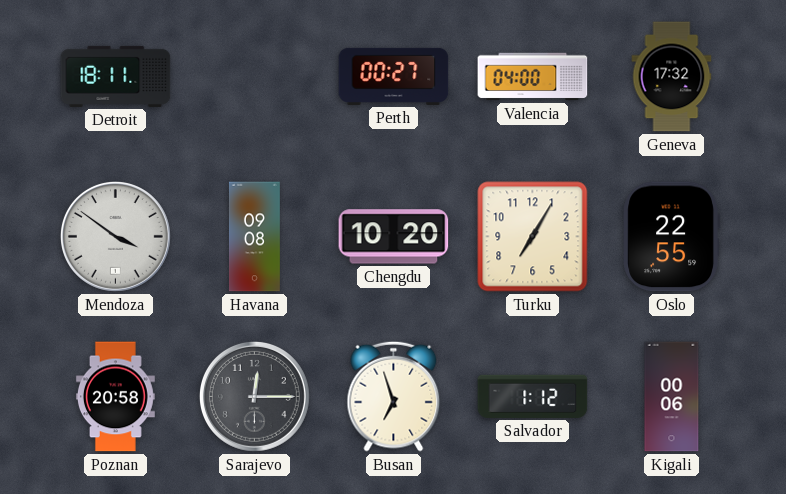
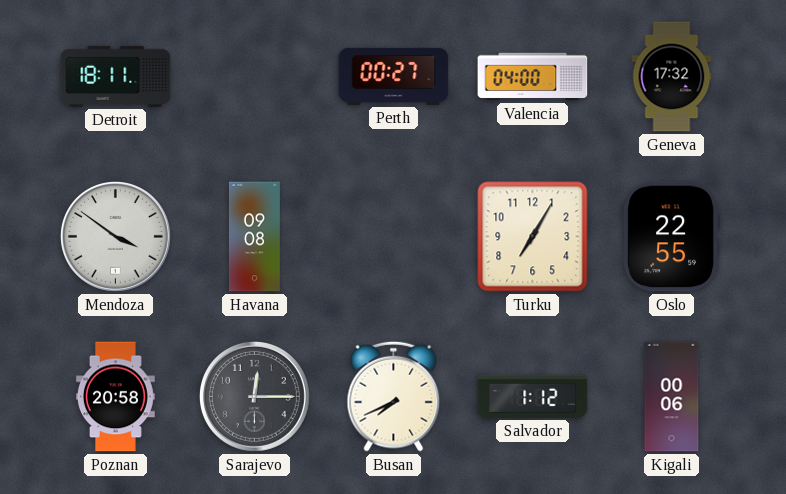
Chengdu: 10:20 -> none (394, 237)
Busan: 6:57 -> 7:41 (394, 396)
